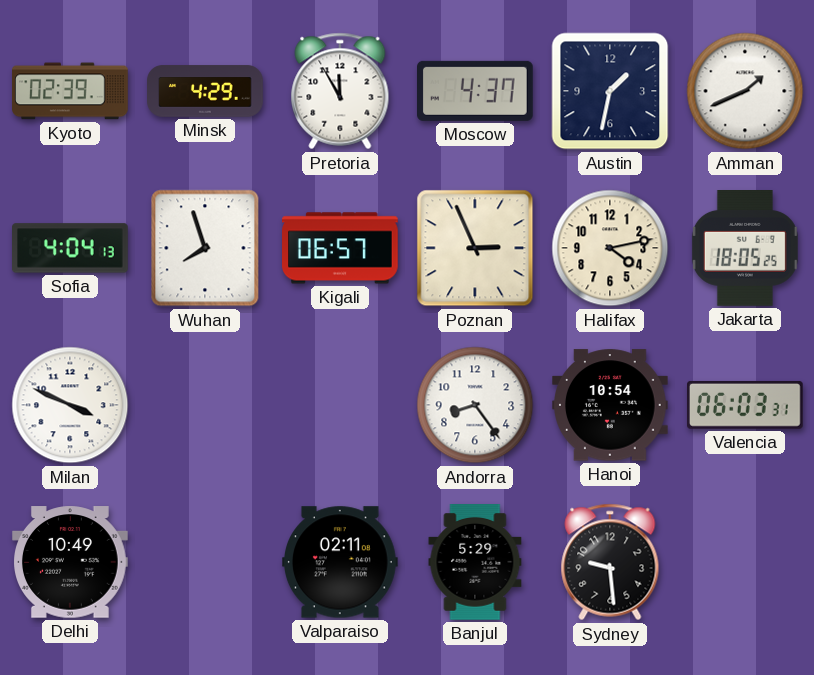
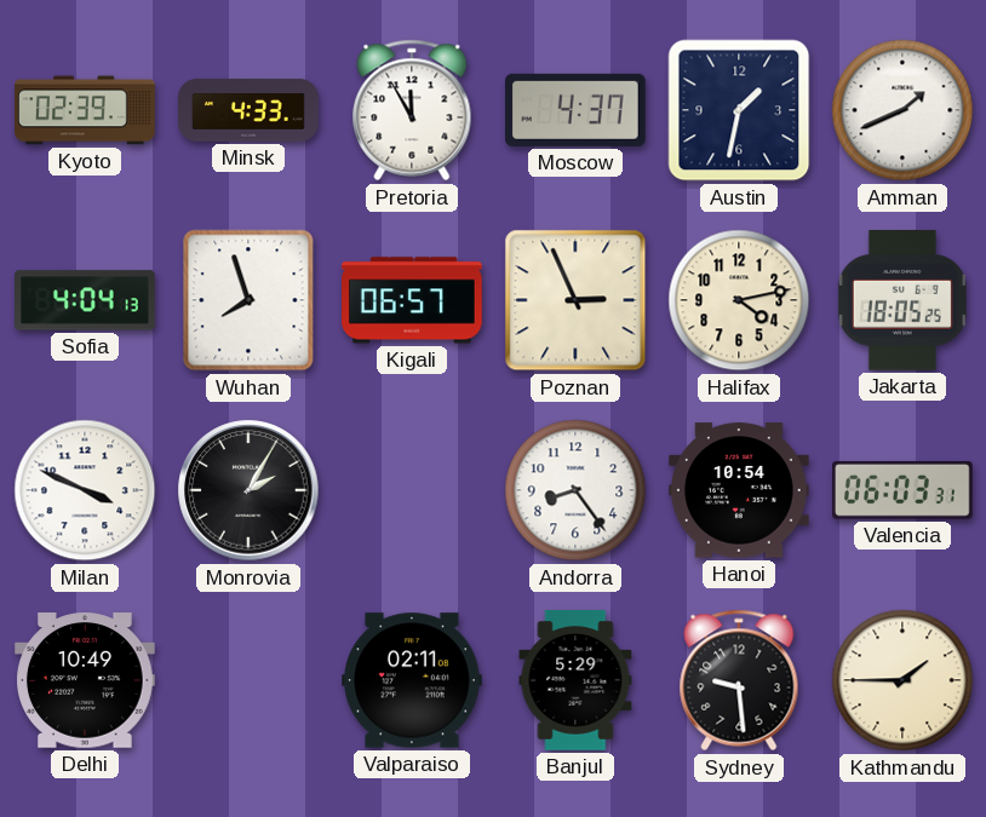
Minsk: 4:29 -> 4:33 (248, 110)
Monrovia: none -> 2:05 (248, 490)
Kathmandu: none -> 1:45 (902, 680)
